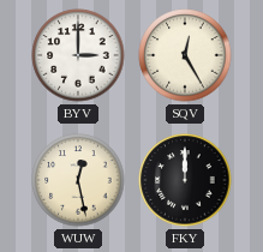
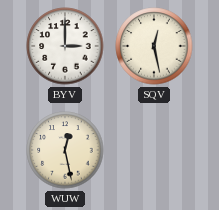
SQV: 12:25 -> 12:28 (154, 46)
FKY: 12:00 -> none (185, 180)
